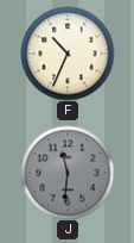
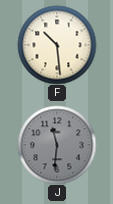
F: 10:34 -> 10:29 (57, 45)
